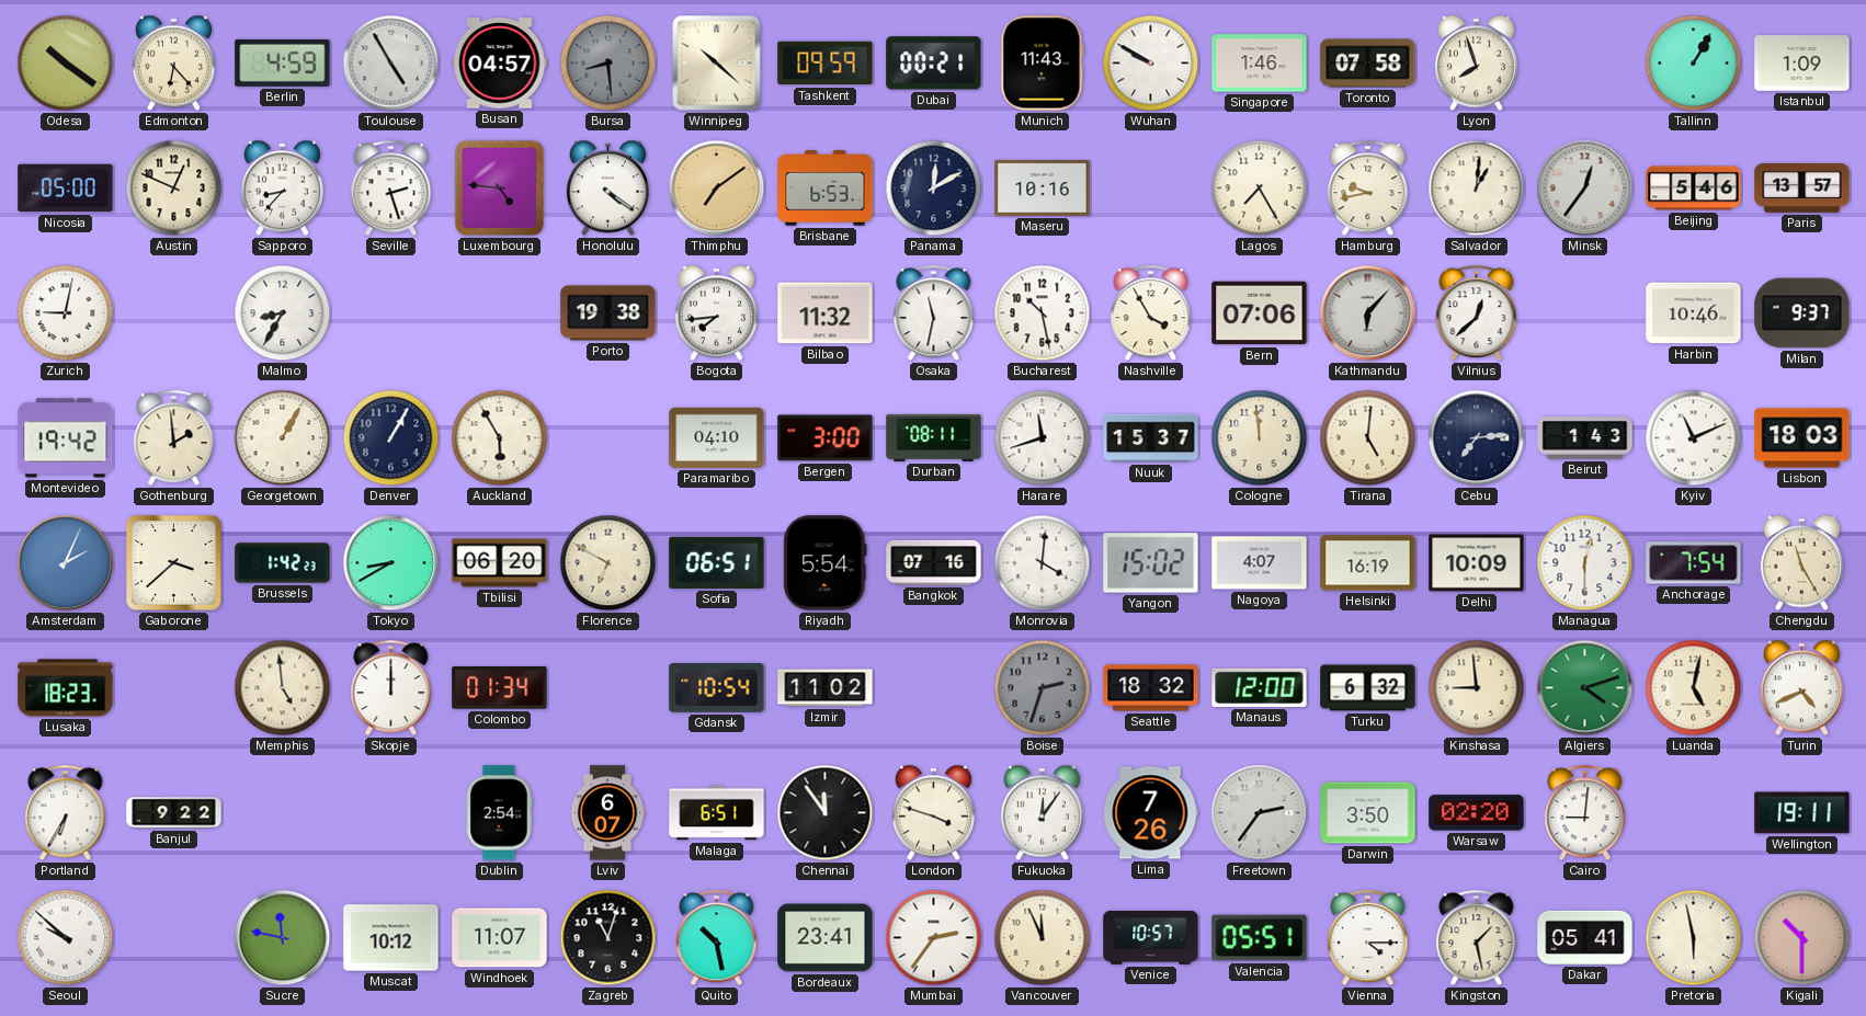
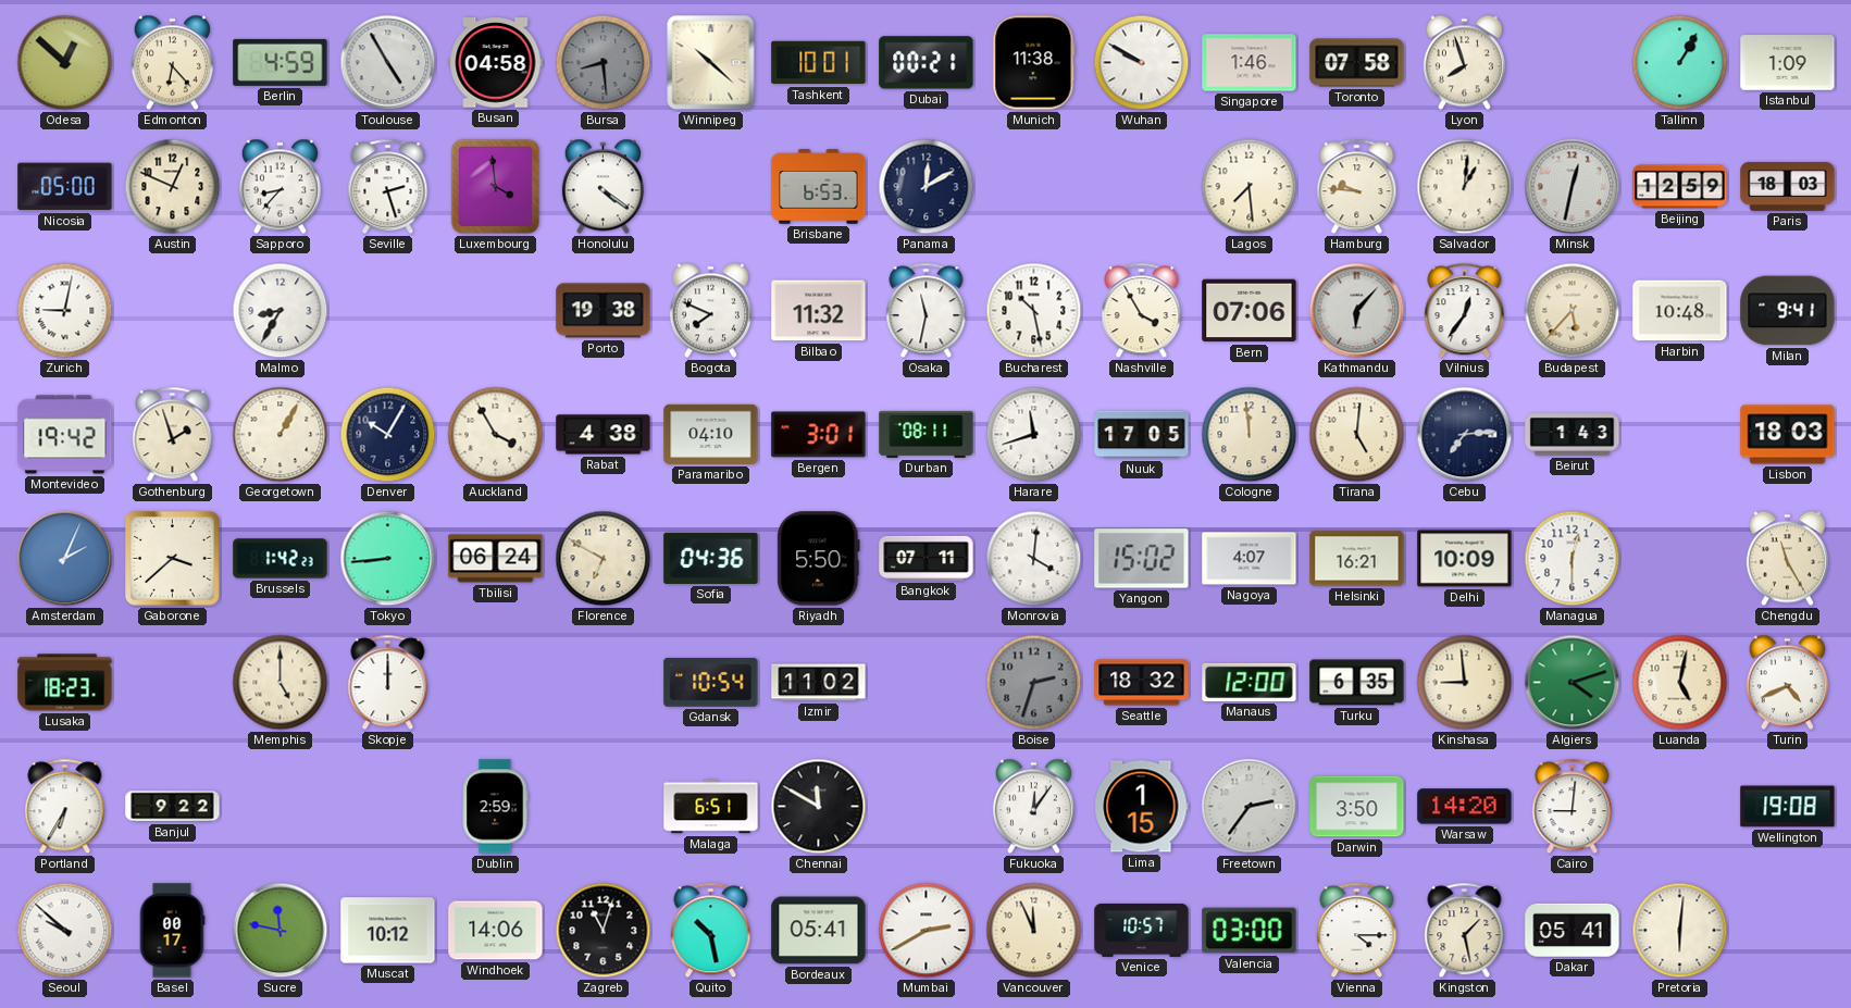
Odesa: 10:21 -> 12:52 (65, 63)
Busan: 04:57 -> 04:58 (496, 63)
Tashkent: 09:59 -> 10:01 (819, 63)
Munich: 11:43 -> 11:38 (1034, 63)
Luxembourg: 4:46 -> 3:59 (496, 187)
Thimphu: 7:09 -> none (717, 189)
Maseru: 10:16 -> none (1043, 189)
Lagos: 7:25 -> 7:29 (1250, 187)
Hamburg: 9:43 -> 9:46 (1357, 187)
Minsk: 12:36 -> 12:32 (1573, 187)
Beijing: 5:46 -> 12:59 (1680, 187)
Paris: 13:57 -> 18:03 (1788, 186)
Bogota: 7:44 -> 7:49 (710, 311)
Vilnius: 12:38 -> 12:36 (1465, 311)
Budapest: none -> 5:37 (1573, 311)
Harbin: 10:46 -> 10:48 (1680, 311)
Milan: 9:37 -> 9:41 (1788, 311)
Gothenburg: 1:59 -> 1:57 (173, 435)
Denver: 1:05 -> 10:05 (388, 435)
Auckland: 5:55 -> 3:55 (496, 435)
Rabat: none -> 4:38 (604, 435)
Bergen: 3:00 -> 3:01 (819, 435)
Nuuk: 15:37 -> 17:05 (1142, 435)
Kyiv: 11:11 -> none (1694, 438)
Tokyo: 8:40 -> 8:44 (388, 559)
Tbilisi: 06:20 -> 06:24 (496, 559)
Sofia: 06:51 -> 04:36 (711, 558)
Riyadh: 5:54 -> 5:50 (819, 559)
Bangkok: 07:16 -> 07:11 (927, 558)
Helsinki: 16:19 -> 16:21 (1357, 559)
Anchorage: 7:54 -> none (1694, 563)
Memphis: 4:59 -> 5:00 (281, 683)
Colombo: 01:34 -> none (500, 688)
Turku: 6:32 -> 6:35 (1357, 683)
Dublin: 2:54 -> 2:59 (495, 807)
Lviv: 6:07 -> none (607, 813)
Chennai: 11:54 -> 11:50 (819, 807)
London: 3:48 -> none (933, 813)
Lima: 7:26 -> 1:15 (1142, 807)
Warsaw: 02:20 -> 14:20 (1465, 807)
Wellington: 19:11 -> 19:08 (1788, 807)
Basel: none -> 00:17 (172, 931)
Windhoek: 11:07 -> 14:06 (496, 931)
Bordeaux: 23:41 -> 05:41 (819, 931)
Mumbai: 2:36 -> 2:40 (927, 931)
Valencia: 05:51 -> 03:00 (1250, 931)
Pretoria: 5:58 -> 6:01 (1680, 931)
Kigali: 10:30 -> none (1802, 938)
